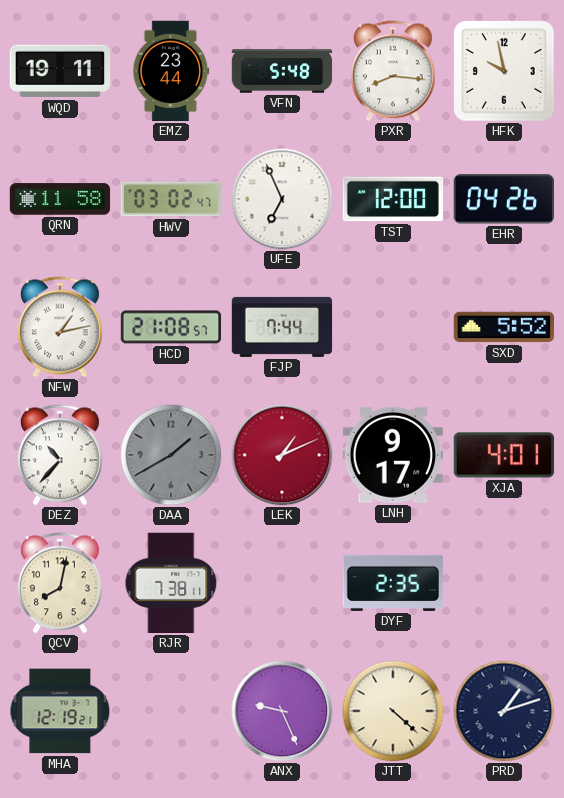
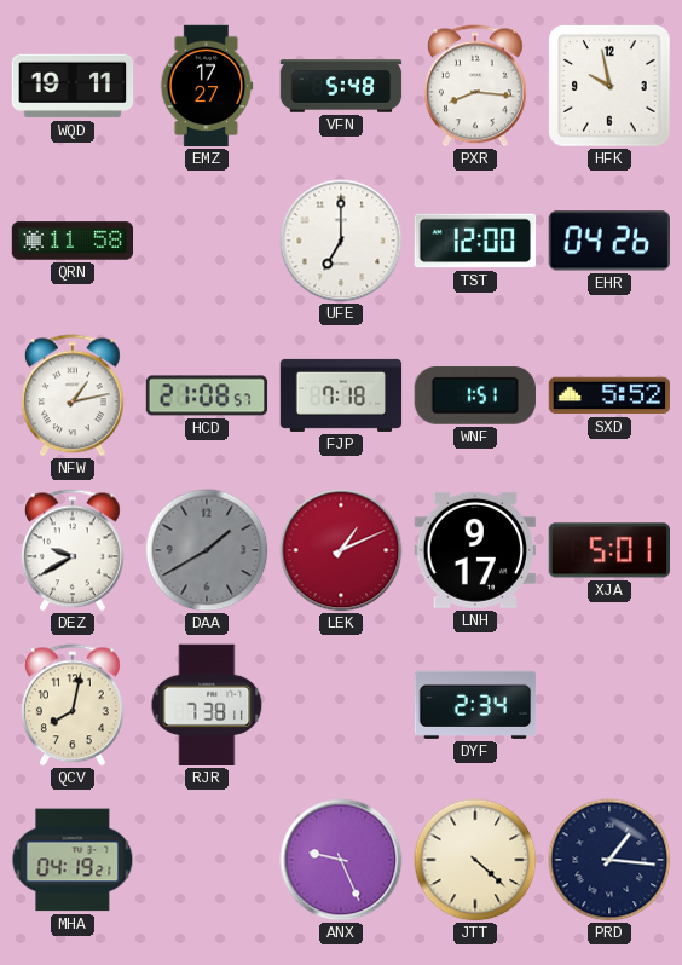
EMZ: 23:44 -> 17:27 (207, 86)
HWV: 03:02 -> none (170, 199)
UFE: 6:56 -> 7:00 (341, 241)
FJP: 7:44 -> 7:18 (341, 395)
WNF: none -> 1:51 (475, 395)
DEZ: 10:37 -> 9:40 (73, 550)
XJA: 4:01 -> 5:01 (609, 550)
DYF: 2:35 -> 2:34 (475, 705)
MHA: 12:19 -> 04:19 (73, 860)
PRD: 1:12 -> 1:16 (609, 860)
